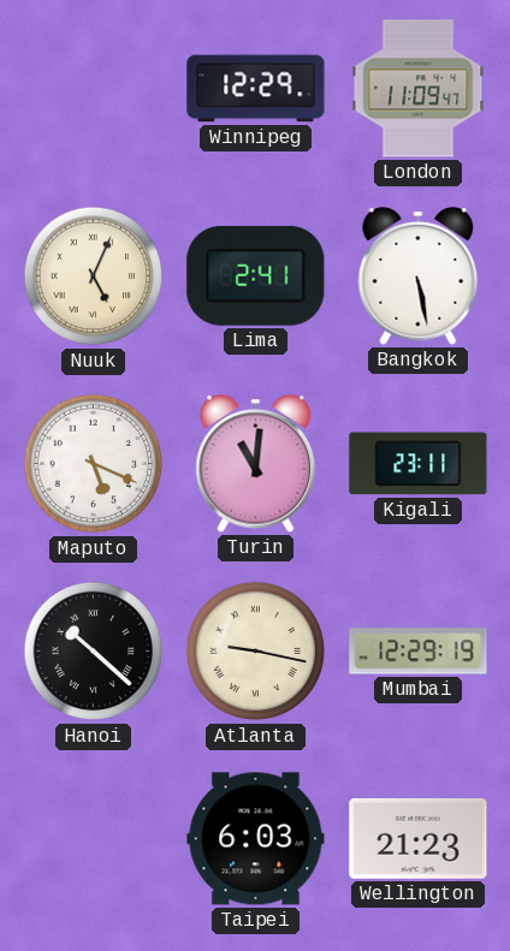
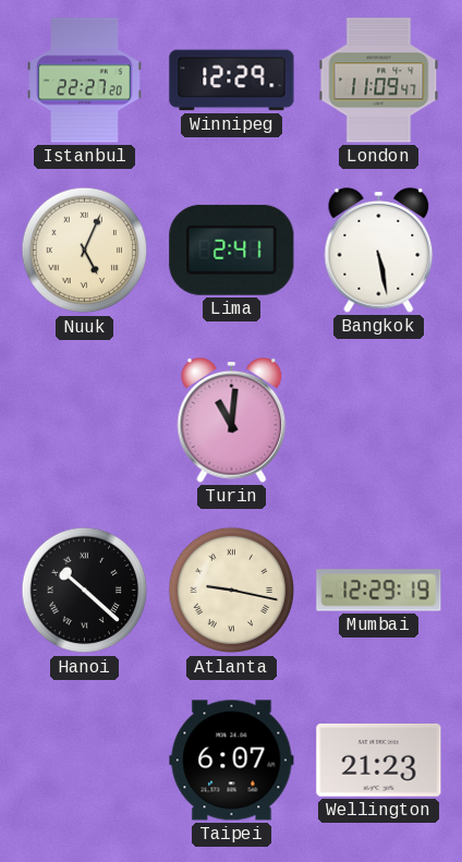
Istanbul: none -> 22:27 (85, 81)
Maputo: 5:19 -> none (94, 464)
Kigali: 23:11 -> none (419, 464)
Taipei: 6:03 -> 6:07 (232, 761)
